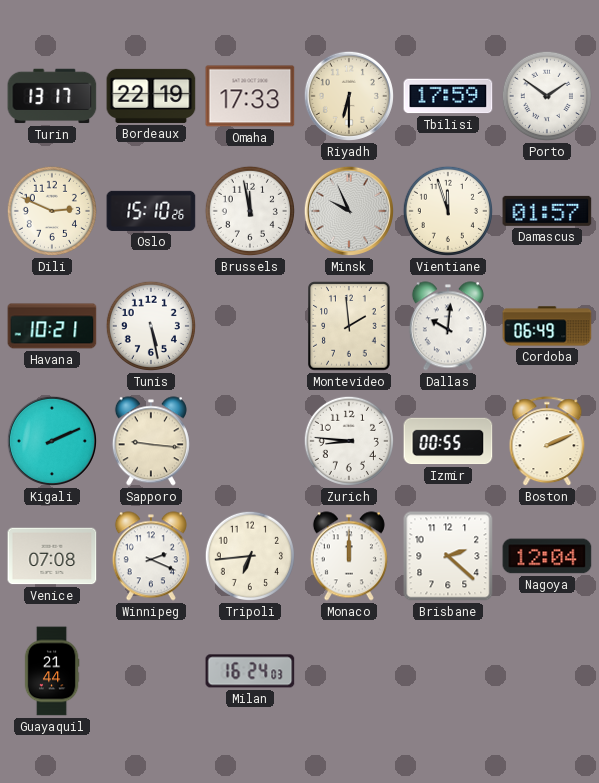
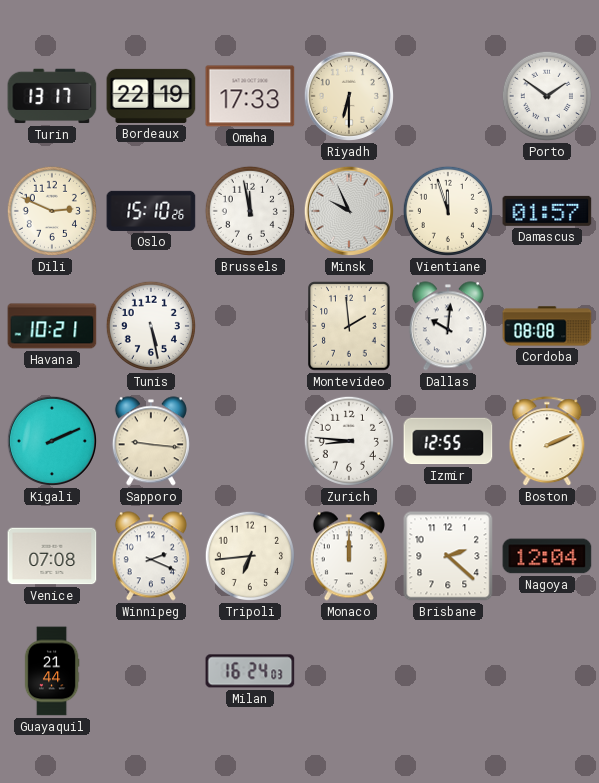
Tbilisi: 17:59 -> none (448, 96)
Cordoba: 06:49 -> 08:08 (547, 326)
Izmir: 00:55 -> 12:55 (448, 441)
